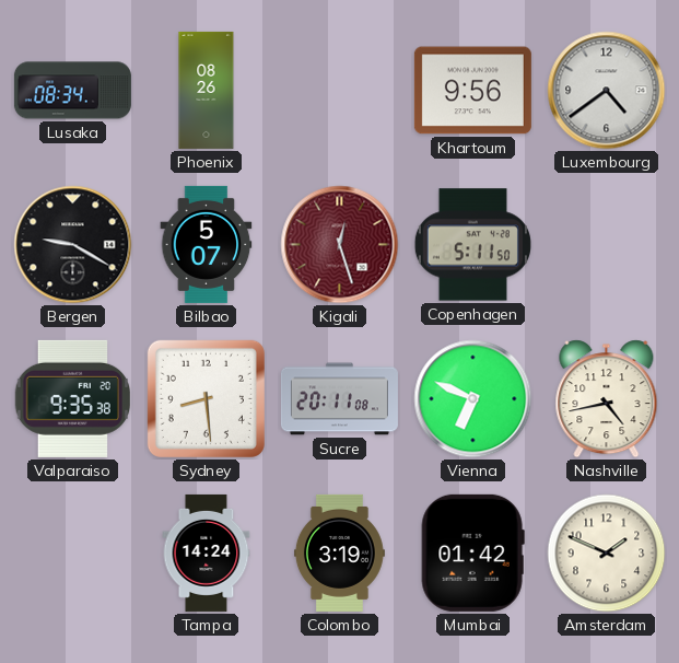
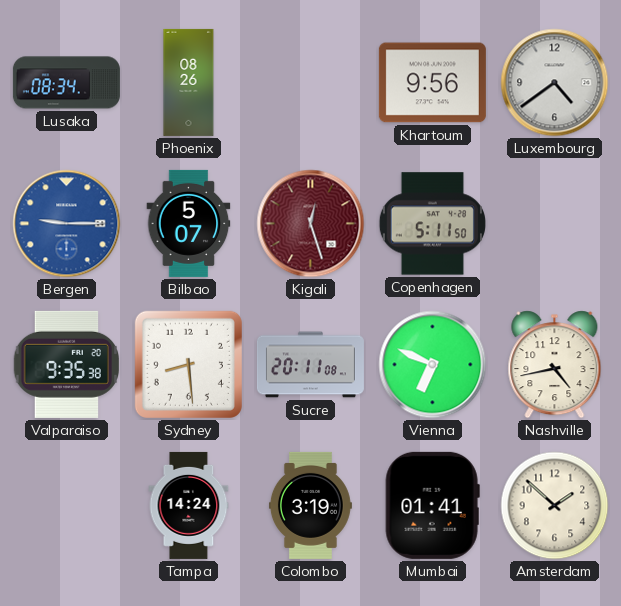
Bergen: 9:20 -> 9:15 (67, 224)
Bergen dial: black -> blue (67, 224)
Mumbai: 01:42 -> 01:41 (432, 505)
Amsterdam: 1:49 -> 1:52 (555, 506)
